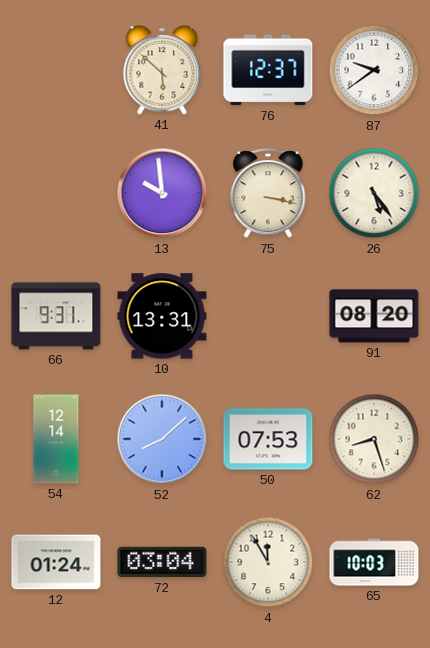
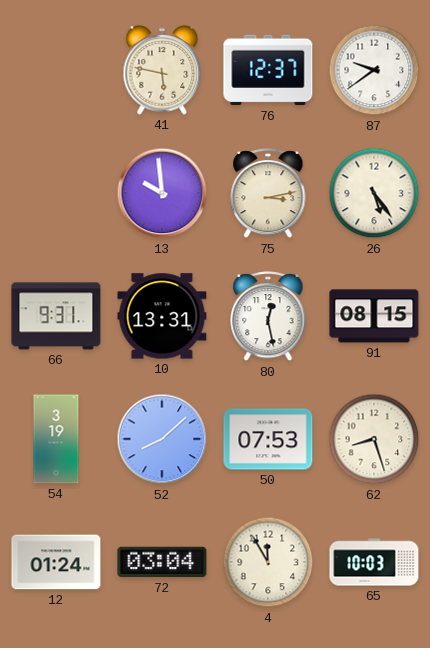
41: 5:52 -> 5:47 (162, 70)
75: 3:17 -> 3:13 (268, 194)
80: none -> 12:28 (268, 317)
91: 08:20 -> 08:15 (374, 316)
54: 12:14 -> 3:19 (56, 439)
